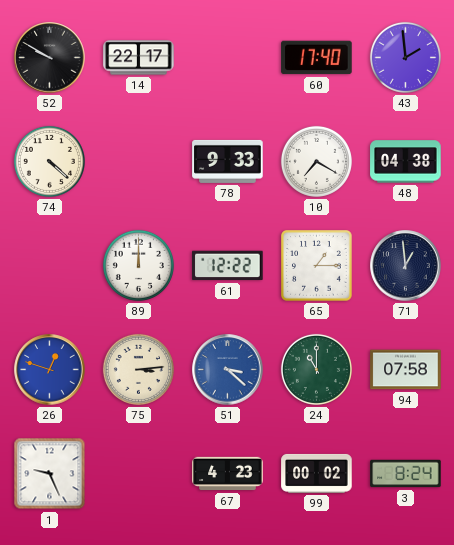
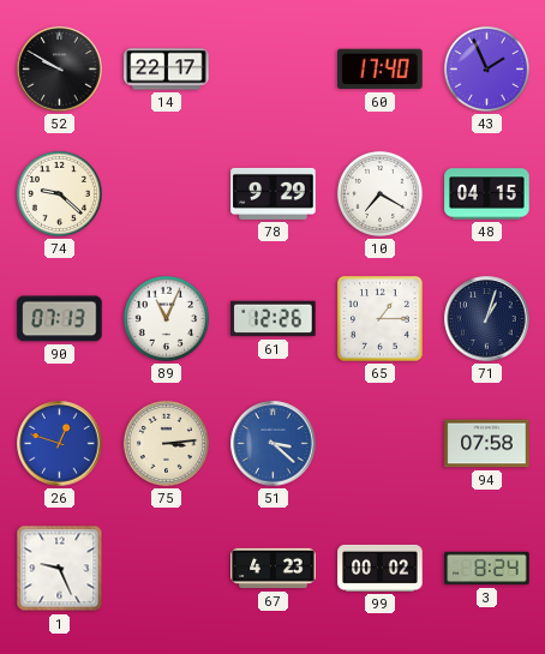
43: 1:59 -> 1:56 (486, 68)
74: 4:22 -> 9:22 (59, 193)
78: 9:33 -> 9:29 (274, 193)
48: 04:38 -> 04:15 (487, 194)
90: none -> 07:13 (60, 319)
89: 12:00 -> 11:04 (166, 318)
61: 12:22 -> 12:26 (274, 319)
71: 12:59 -> 1:03 (487, 319)
24: 11:00 -> none (316, 369)
